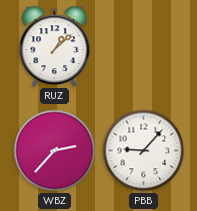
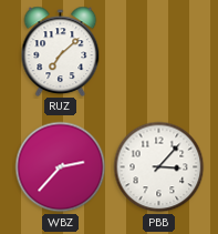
RUZ: 1:08 -> 7:08 (61, 51)
PBB: 9:07 -> 3:07 (159, 167)
